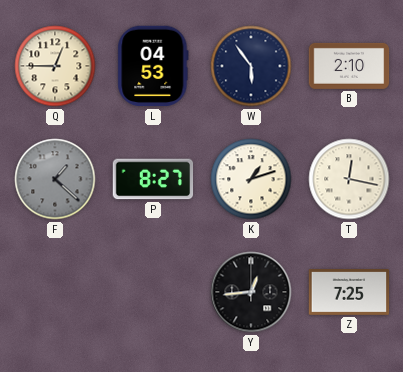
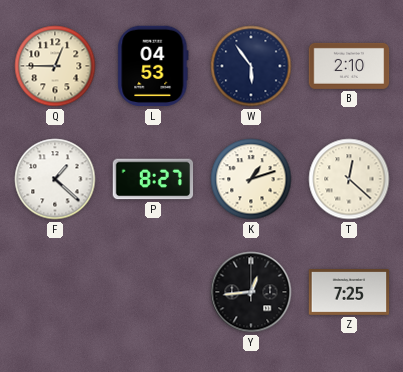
F dial: grey -> white (55, 179)
T: 12:17 -> 12:22 (349, 179)
